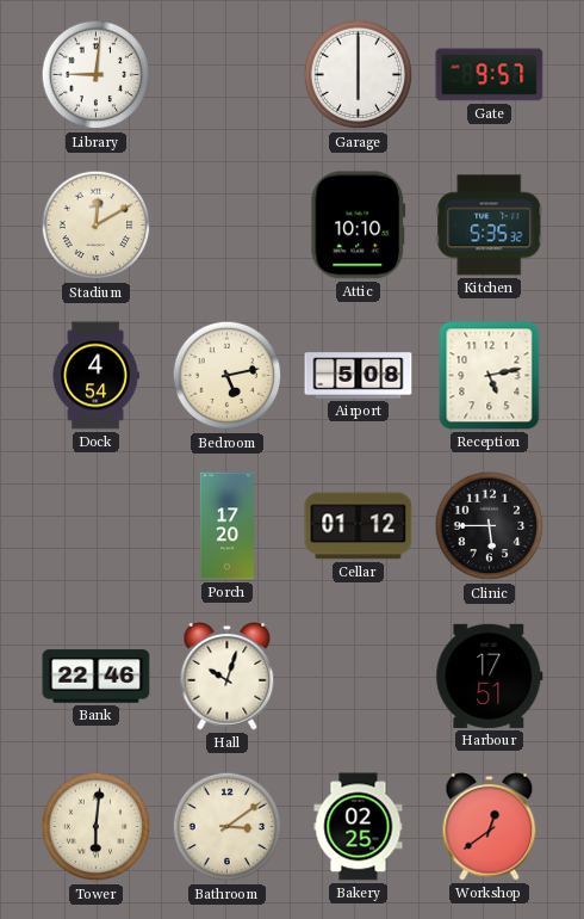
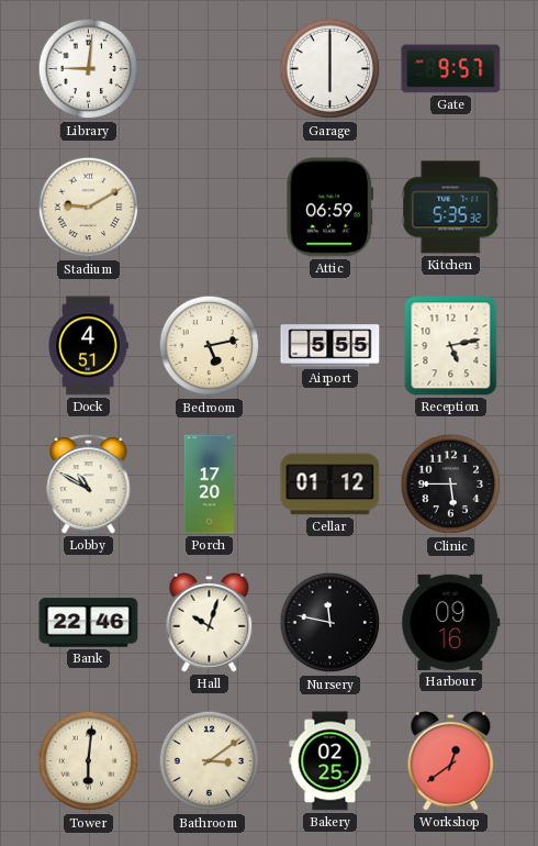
Stadium: 12:10 -> 9:10 (89, 208)
Attic: 10:10 -> 06:59 (330, 208)
Dock: 4:54 -> 4:51 (88, 346)
Airport: 5:08 -> 5:55 (330, 346)
Lobby: none -> 10:50 (89, 485)
Nursery: none -> 11:47 (330, 623)
Harbour: 17:51 -> 09:16 (451, 622)
